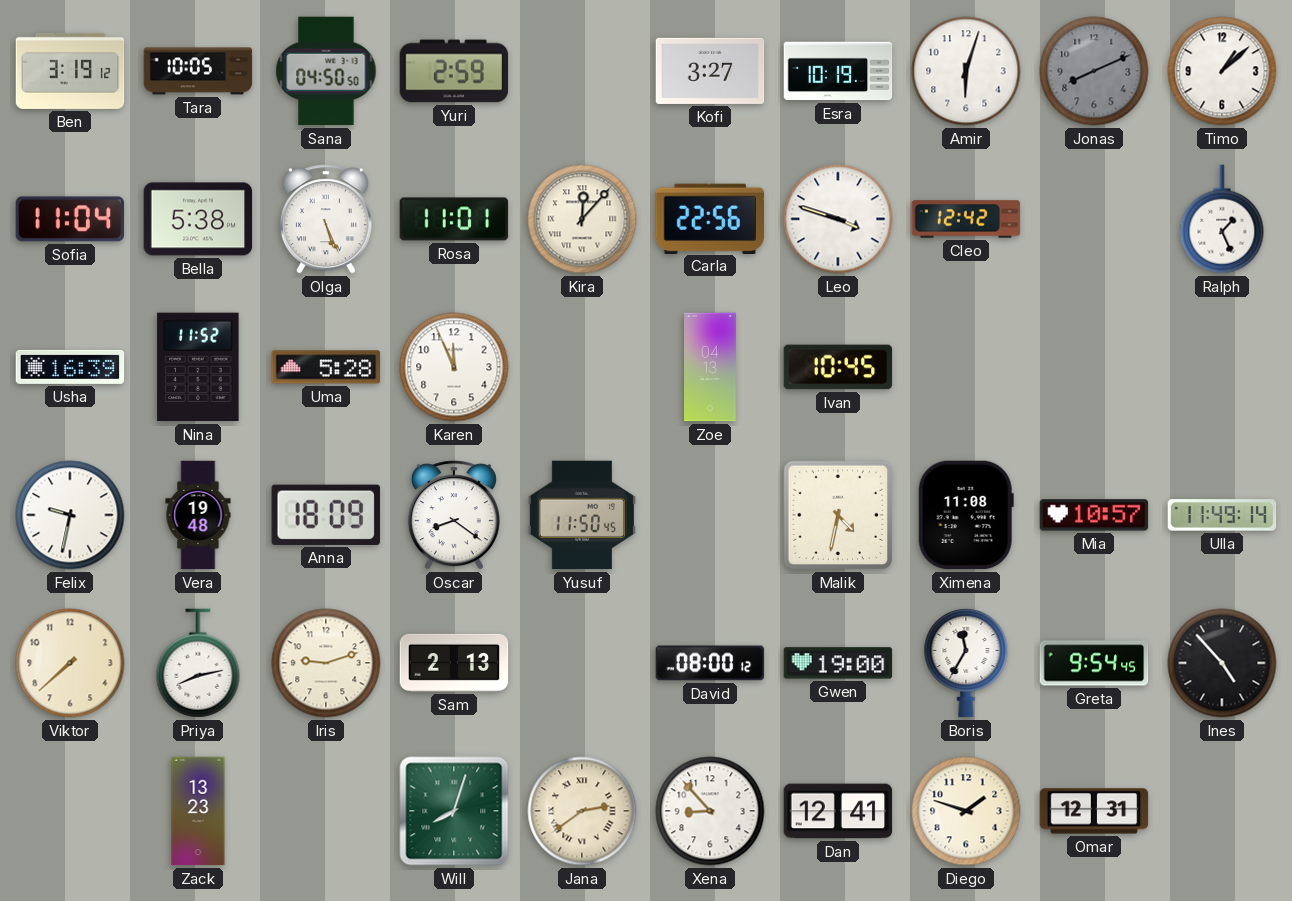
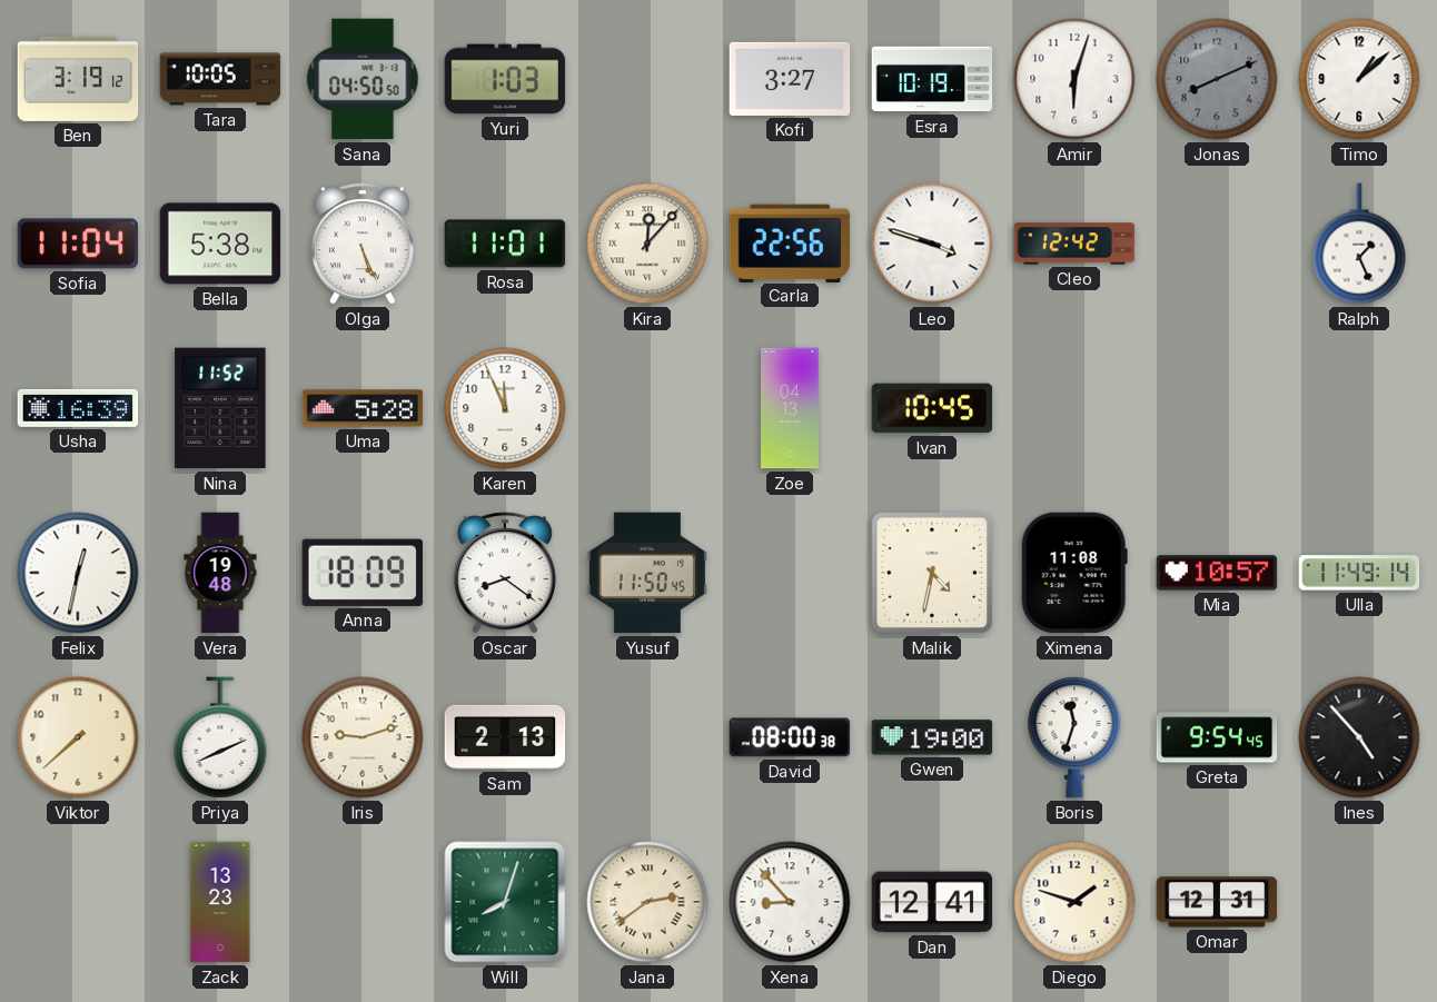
Yuri: 2:59 -> 1:03 (505, 79)
Felix: 9:32 -> 12:32 (78, 573)
Priya: 8:13 -> 8:11 (220, 737)
David: 08:00:12 -> 08:00:38 (790, 737)
Boris: 11:35 -> 11:33 (1074, 737)
